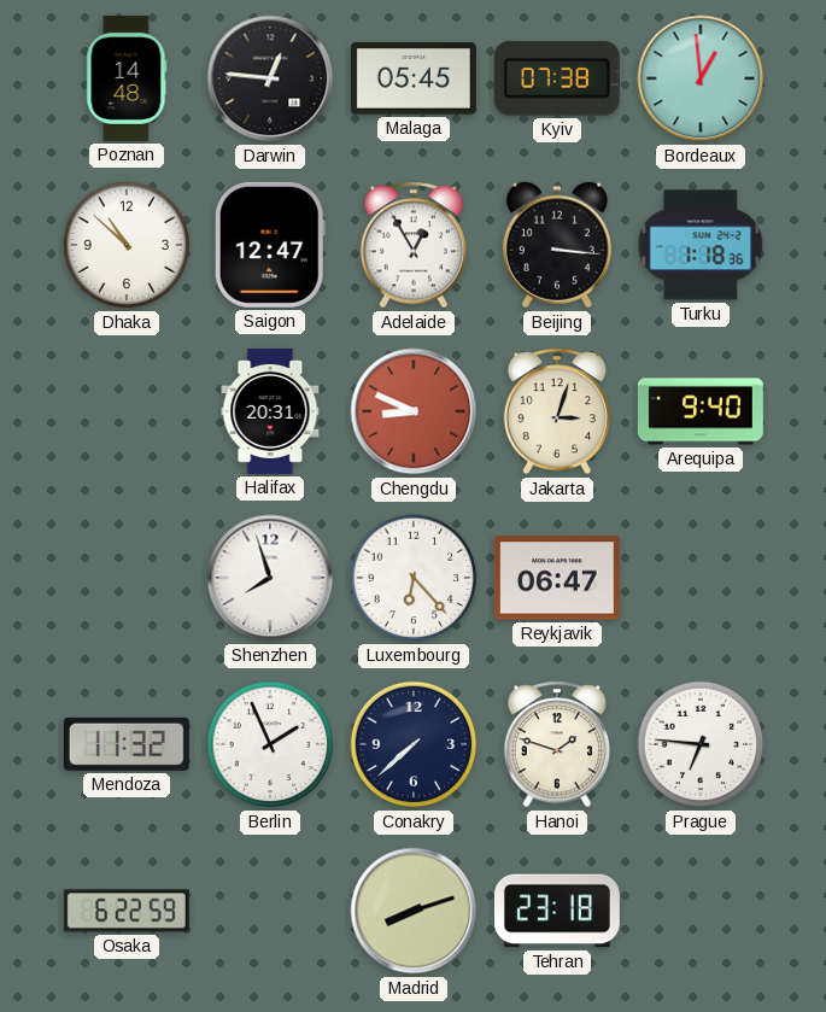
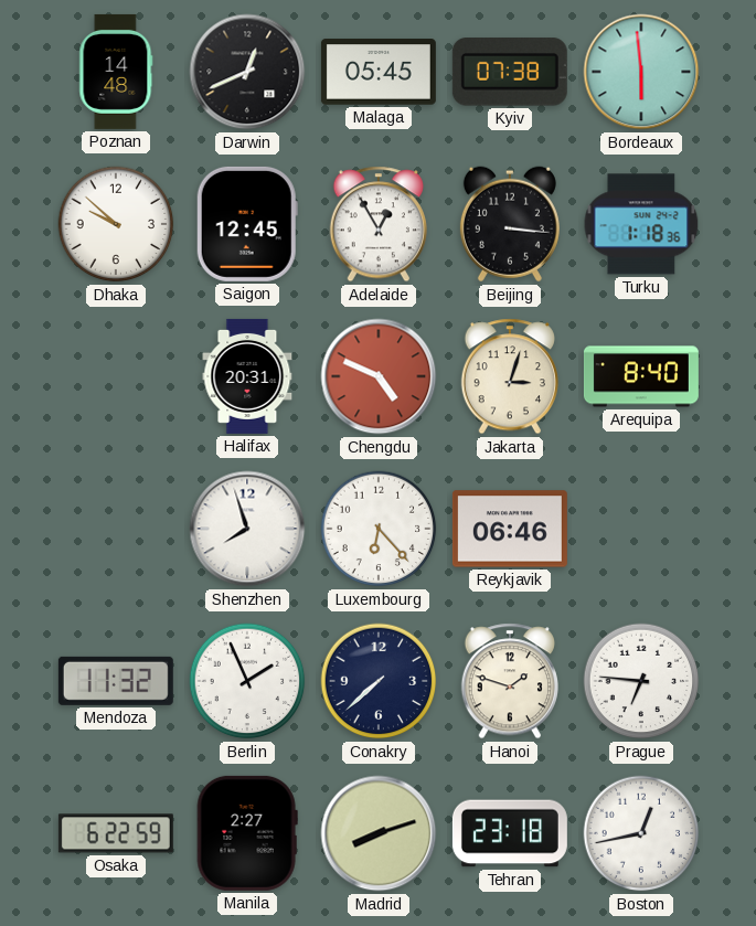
Darwin: 12:46 -> 12:41 (247, 72)
Bordeaux: 12:59 -> 5:59 (641, 72)
Dhaka: 10:52 -> 9:52 (116, 224)
Saigon: 12:47 -> 12:45 (247, 224)
Chengdu: 8:49 -> 4:49 (379, 376)
Arequipa: 9:40 -> 8:40 (641, 376)
Reykjavik: 06:47 -> 06:46 (510, 529)
Manila: none -> 2:27 (247, 833)
Boston: none -> 12:43 (641, 833)
